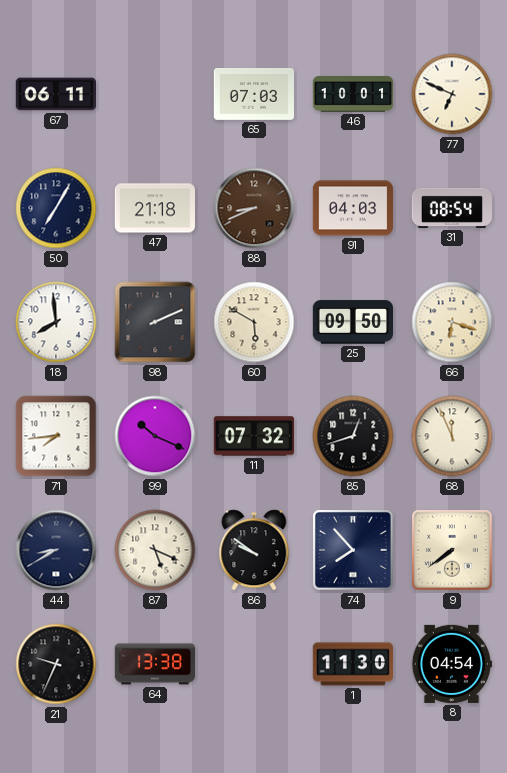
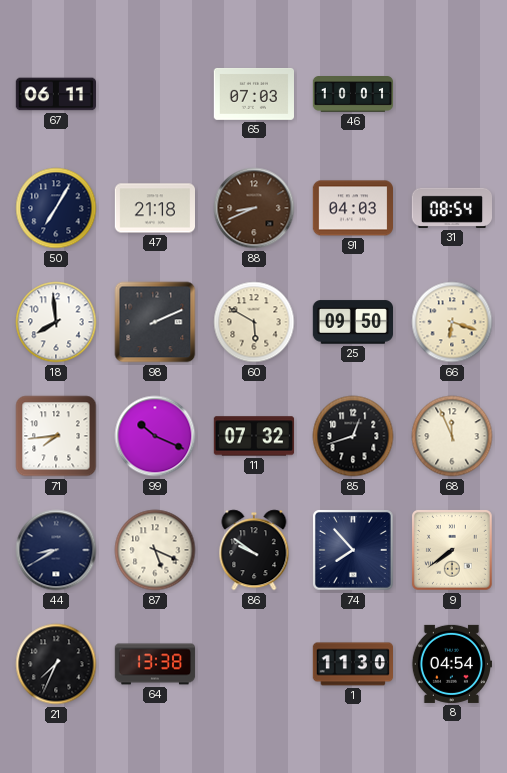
77: 6:49 -> none (452, 94)
21: 9:34 -> 7:34 (56, 664)
